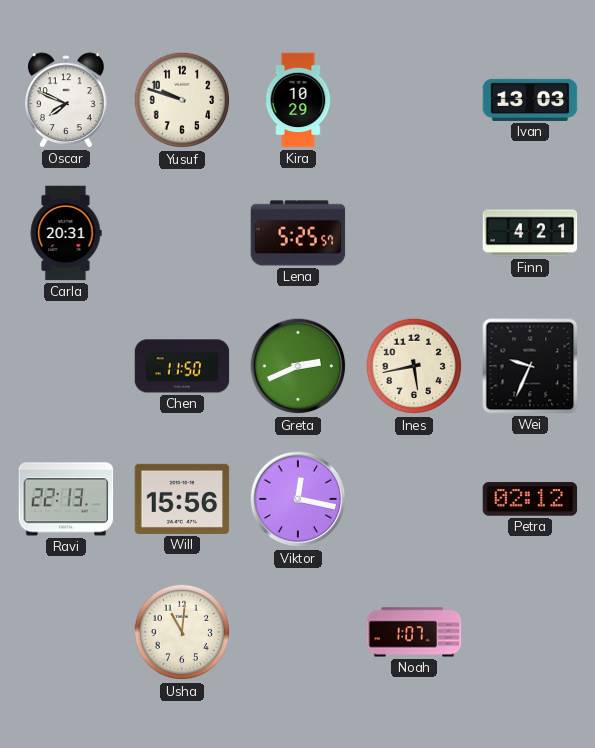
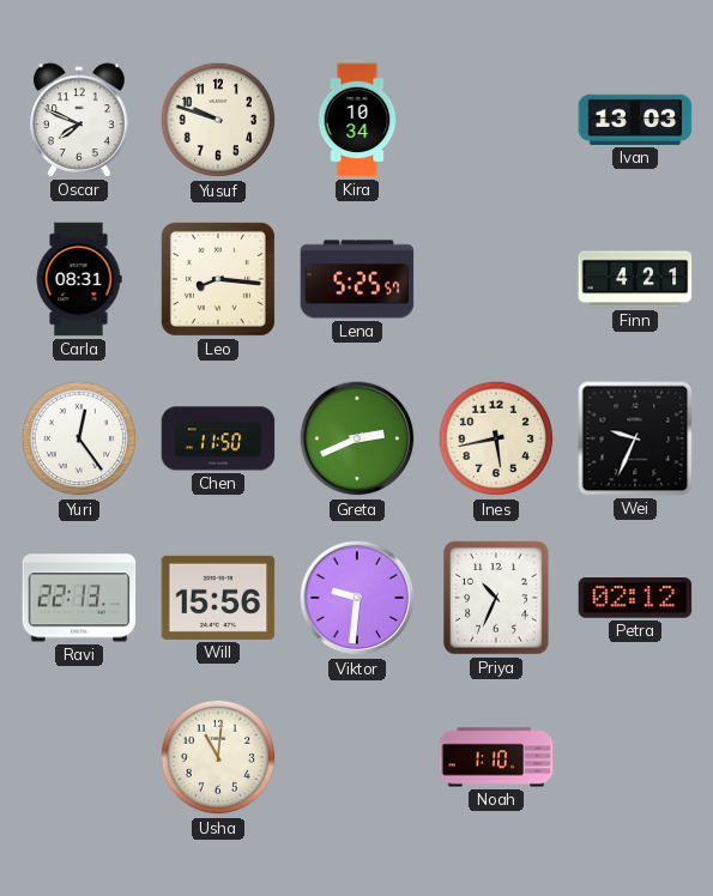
Kira: 10:29 -> 10:34 (357, 120)
Carla: 20:31 -> 08:31 (79, 279)
Leo: none -> 8:16 (218, 279)
Yuri: none -> 12:24 (79, 438)
Viktor: 12:17 -> 9:31 (357, 598)
Priya: none -> 10:34 (496, 598)
Noah: 1:07 -> 1:10 (496, 757)
